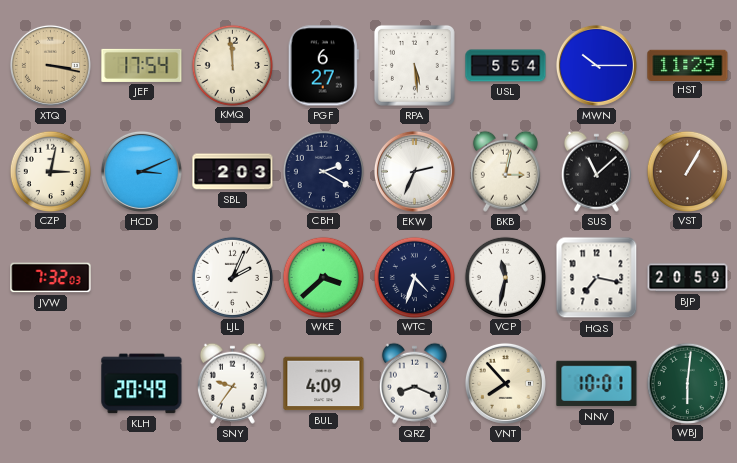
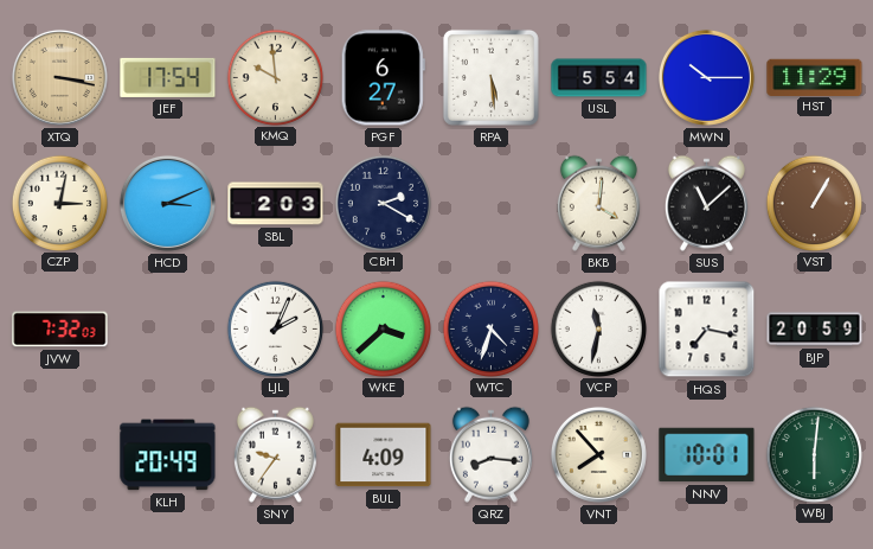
KMQ: 11:59 -> 9:59 (275, 77)
EKW: 2:34 -> none (414, 171)
BKB: 3:02 -> 4:01 (598, 203)
QRZ: 8:19 -> 8:16 (490, 454)
